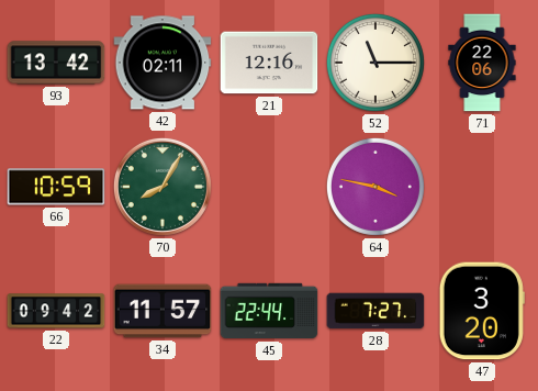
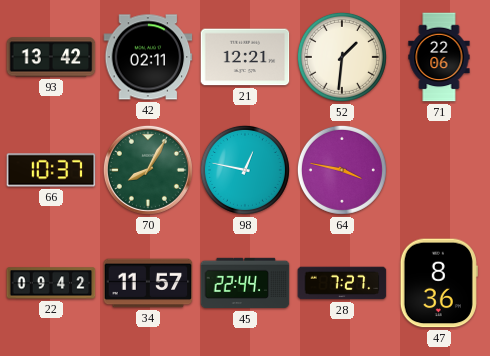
21: 12:16 -> 12:21 (245, 57)
52: 11:15 -> 1:31 (342, 57)
66: 10:59 -> 10:37 (51, 170)
98: none -> 12:47 (245, 170)
47: 3:20 -> 8:36 (439, 283)
